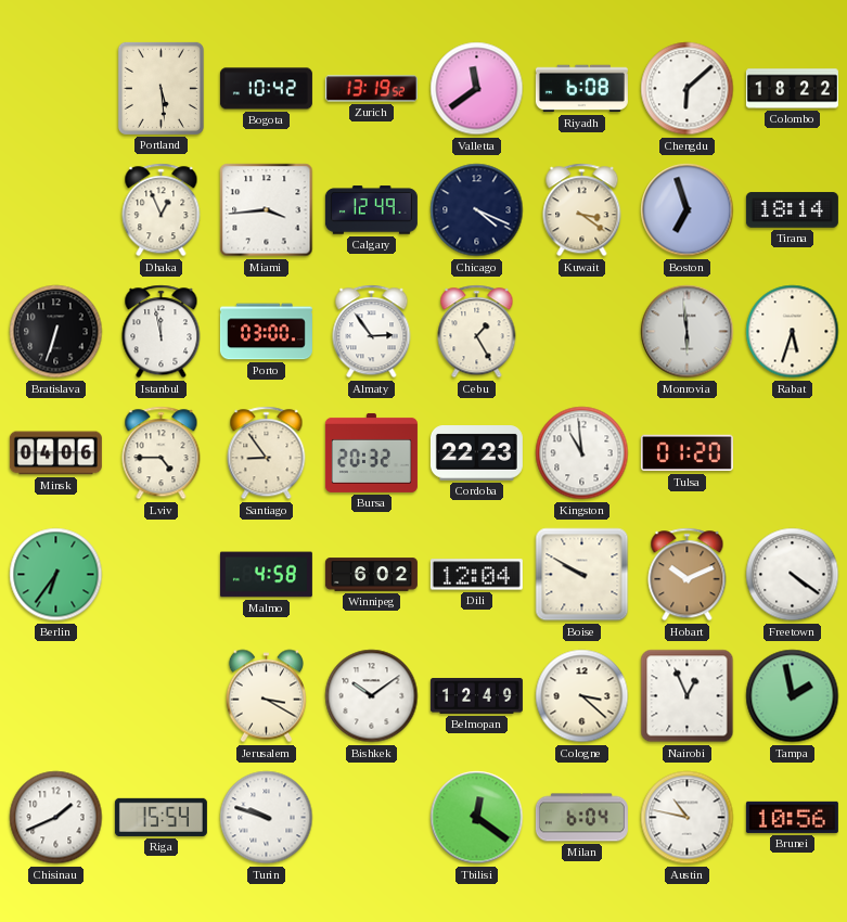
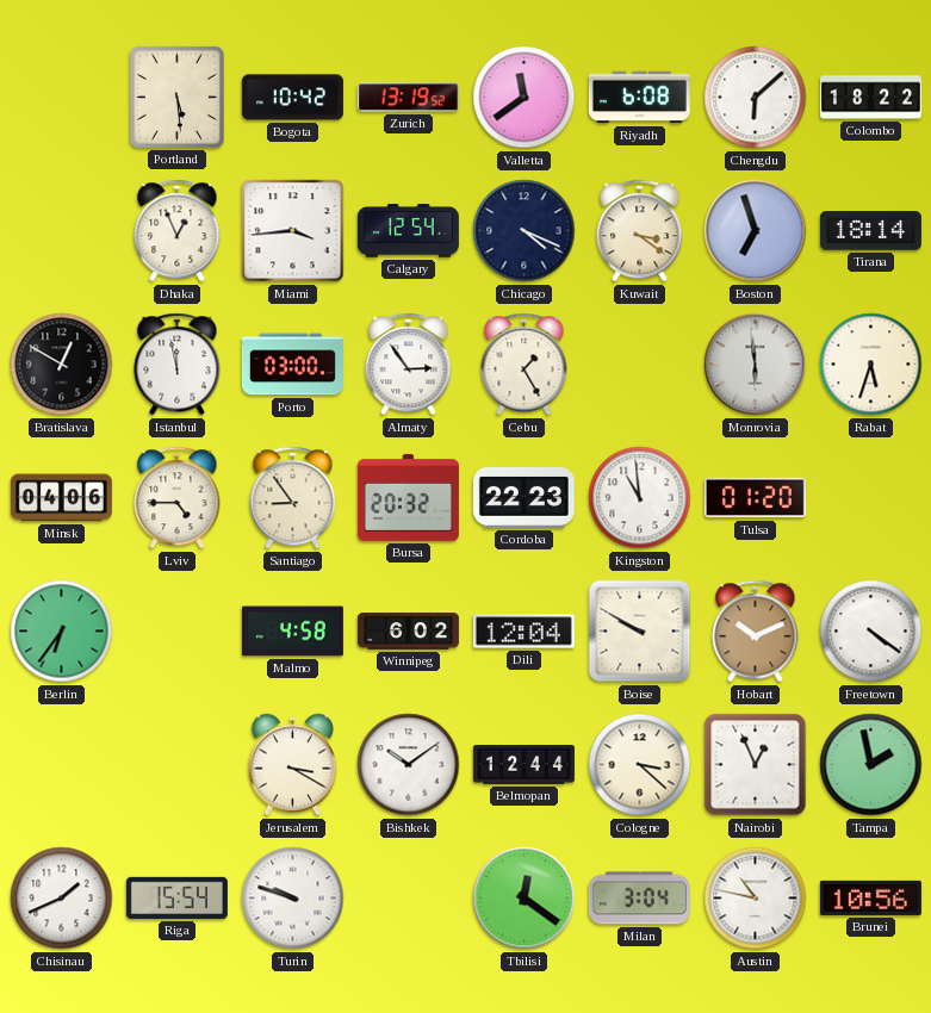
Calgary: 12:49 -> 12:54 (408, 231)
Bratislava: 6:33 -> 12:50 (62, 365)
Belmopan: 12:49 -> 12:44 (523, 765)
Milan: 6:04 -> 3:04 (639, 899)
